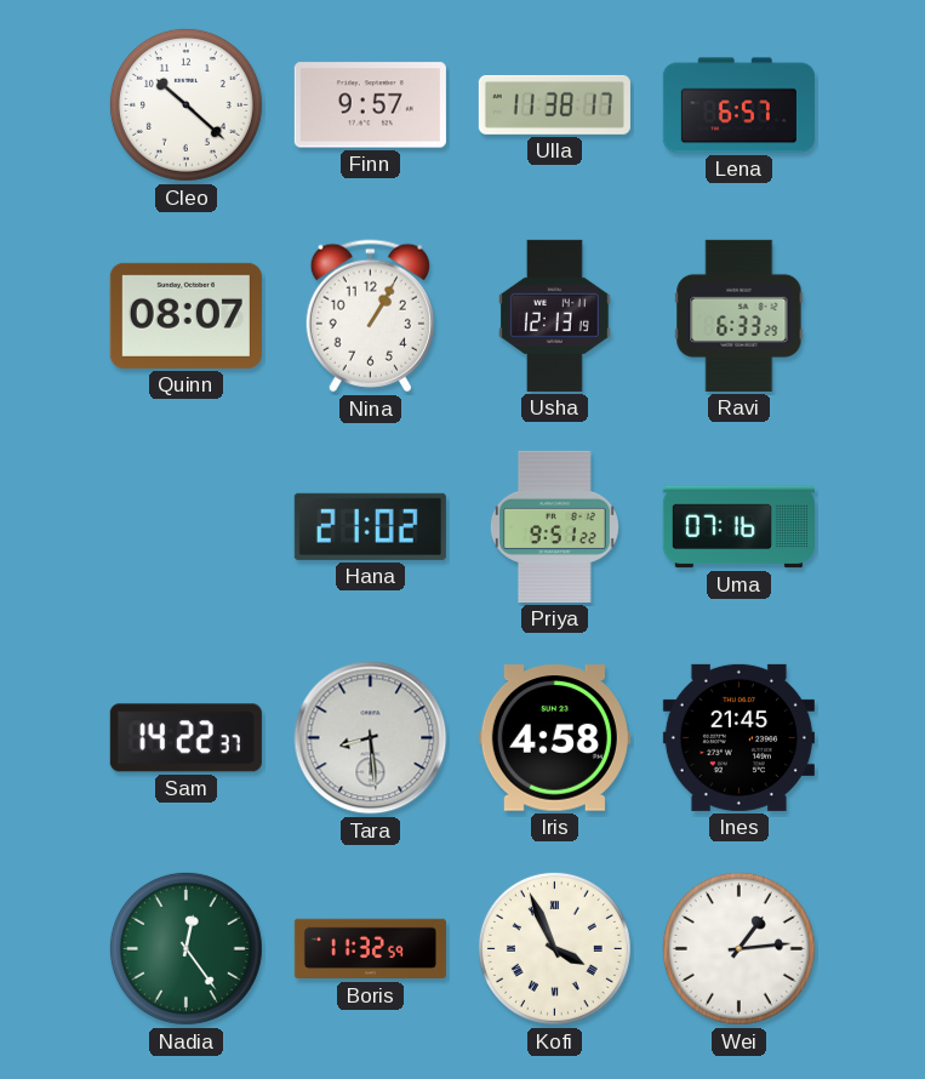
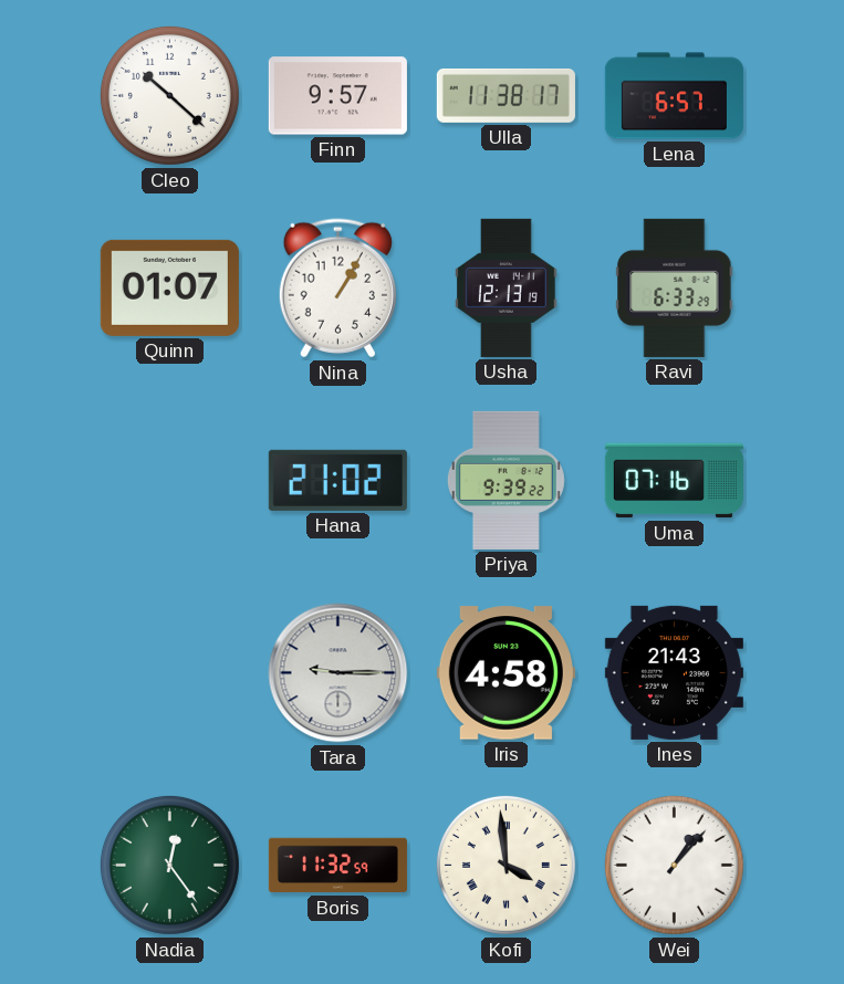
Quinn: 08:07 -> 01:07 (169, 287)
Priya: 9:51 -> 9:39 (506, 480)
Sam: 14:22 -> none (185, 738)
Tara: 8:29 -> 9:15 (338, 673)
Ines: 21:45 -> 21:43 (674, 672)
Kofi: 3:56 -> 3:59 (506, 865)
Wei: 1:14 -> 1:07 (674, 865)
